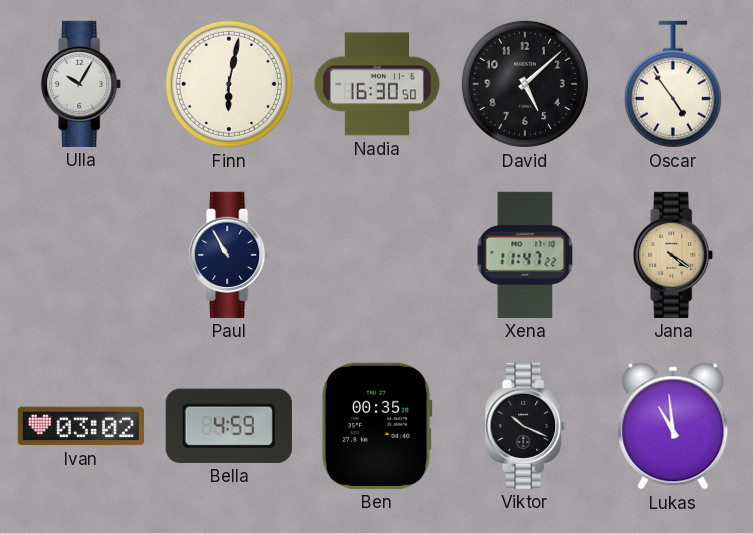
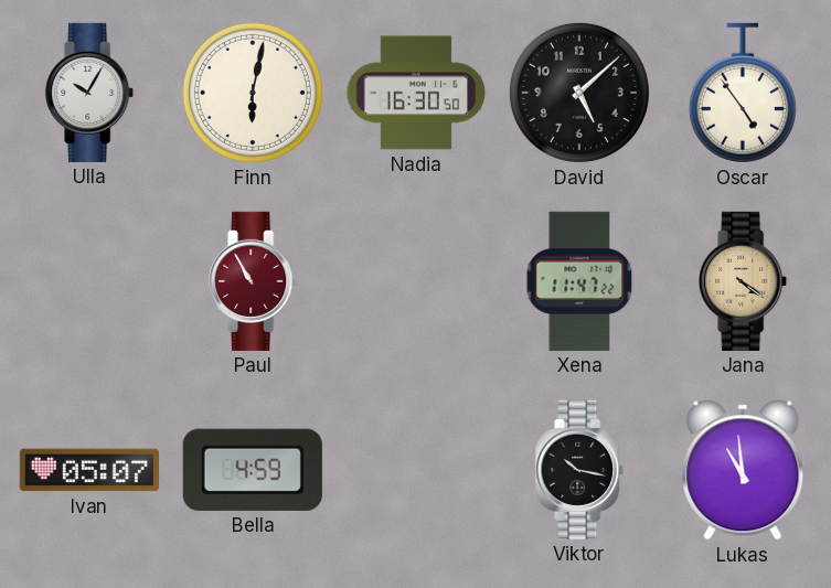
Paul dial: navy -> burgundy (254, 281)
Ivan: 03:02 -> 05:07 (89, 470)
Ben: 00:35 -> none (377, 426)
Viktor: 10:19 -> 10:17 (580, 470)
